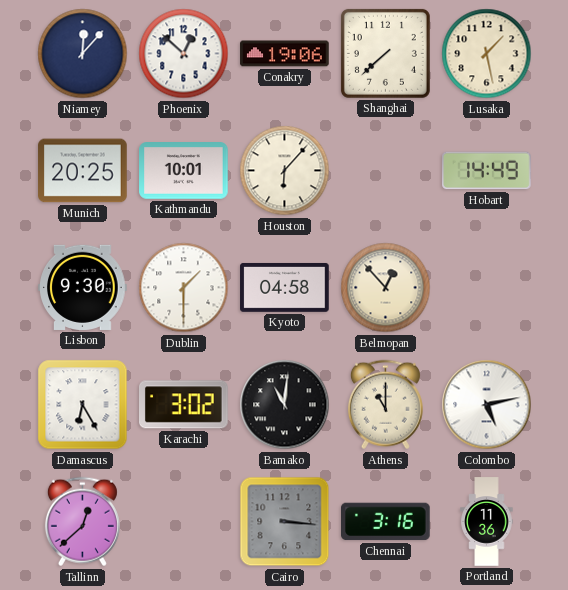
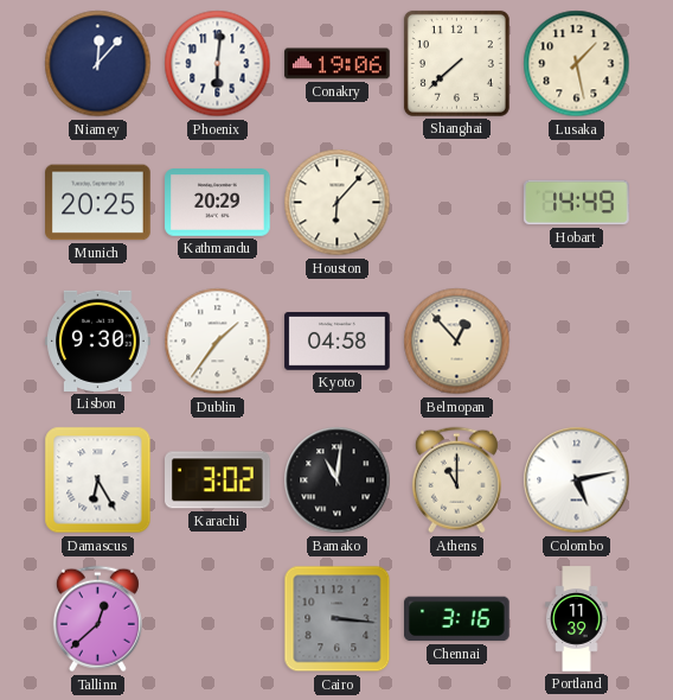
Phoenix: 12:52 -> 6:01 (218, 64)
Kathmandu: 10:01 -> 20:29 (218, 203)
Dublin: 1:30 -> 1:36 (218, 342)
Portland: 11:36 -> 11:39 (577, 619)
